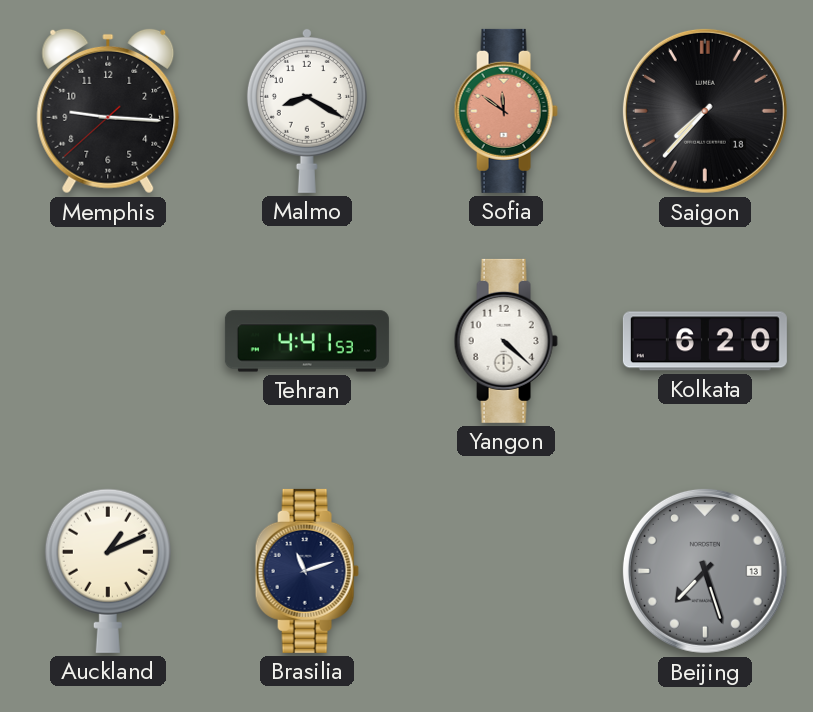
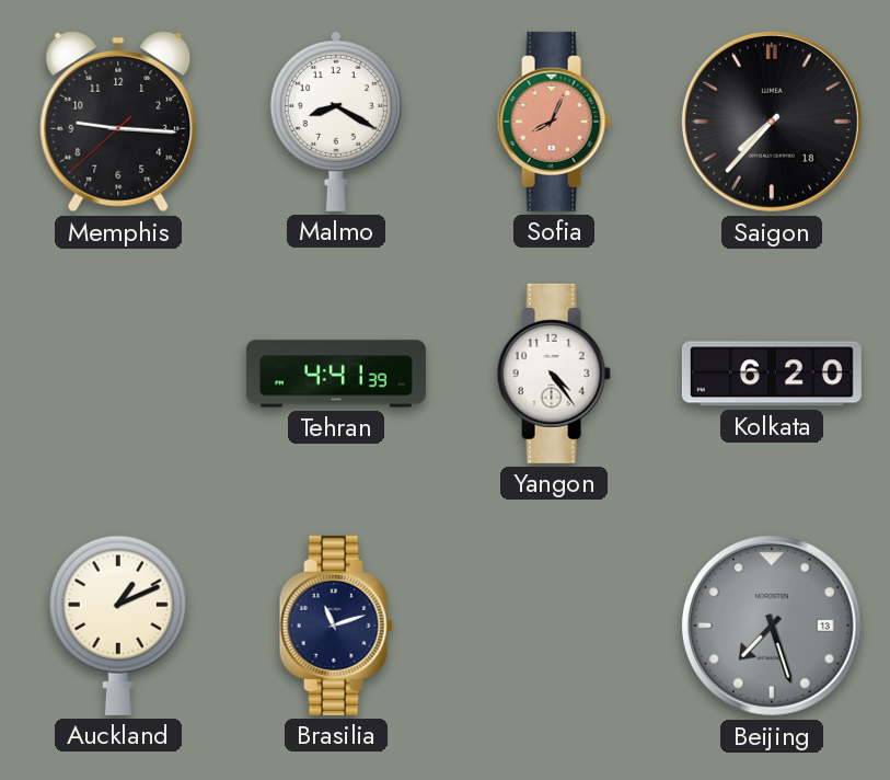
Sofia: 11:51 -> 8:04 (554, 122)
Tehran: 4:41:53 -> 4:41:39 (336, 374)
Yangon: 4:22 -> 4:24 (554, 374)
